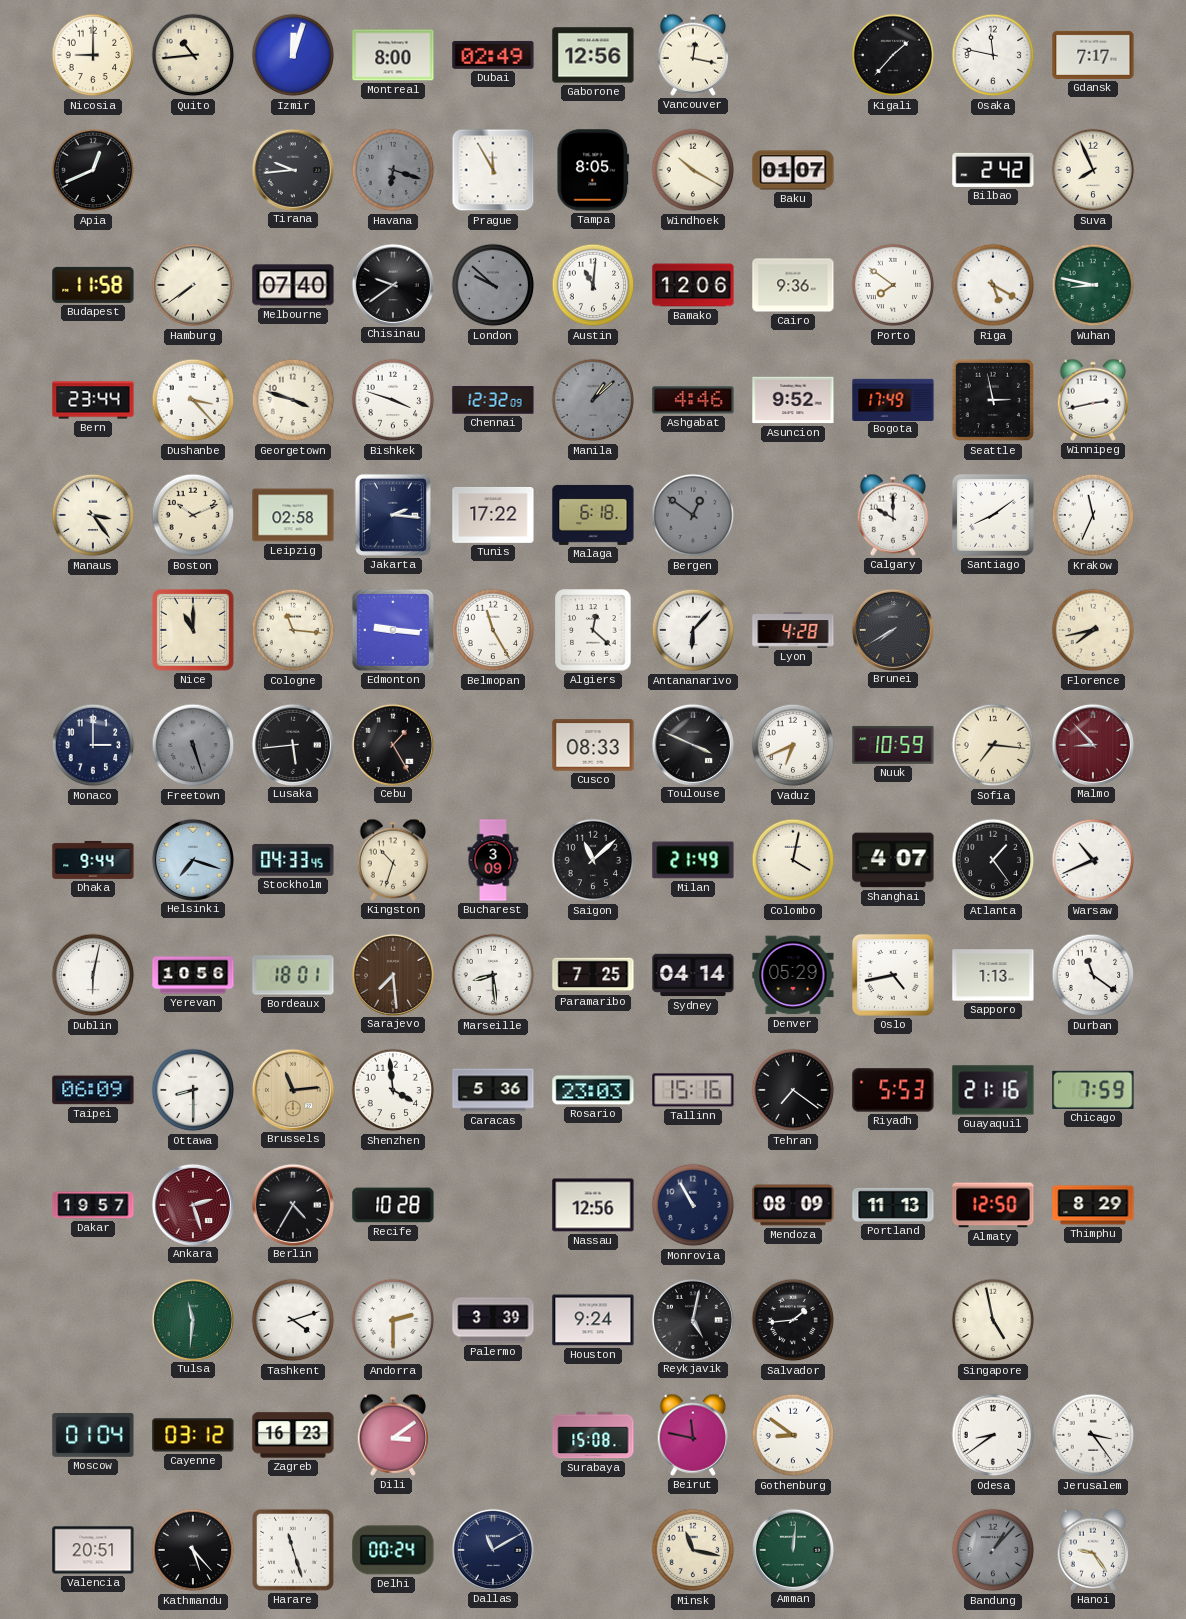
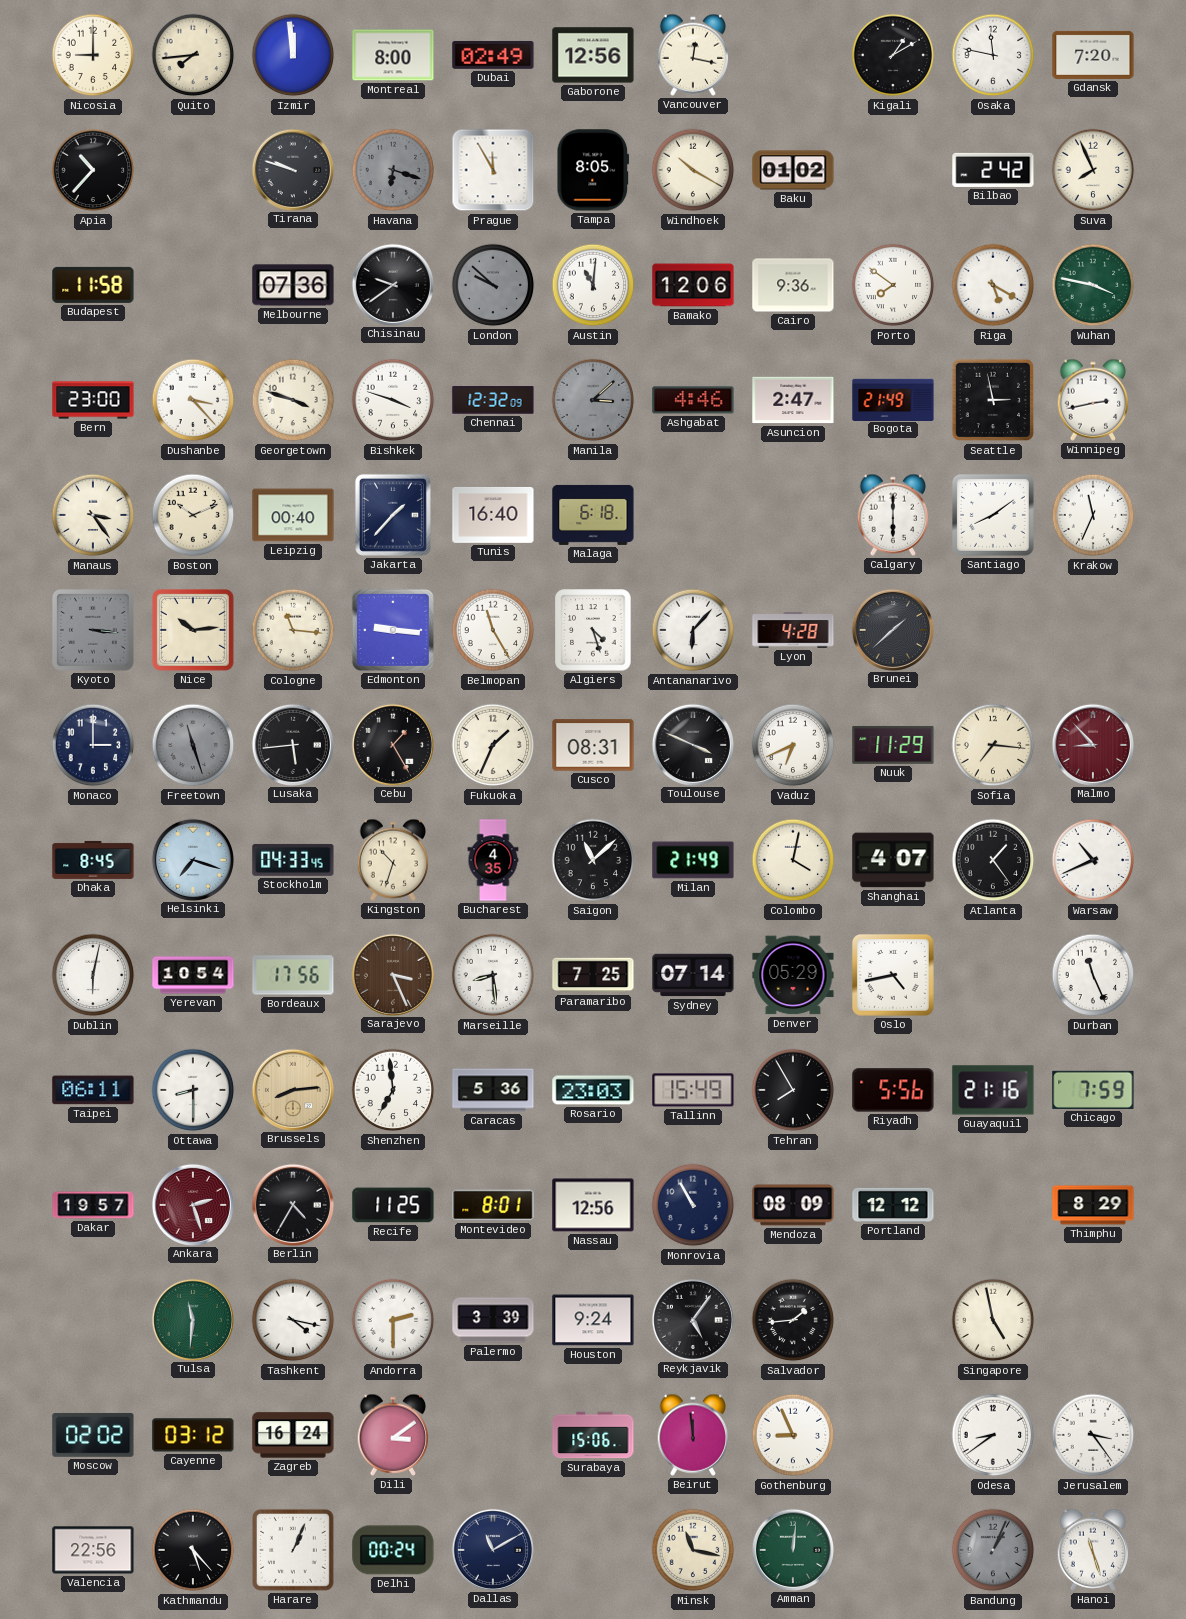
Quito: 10:44 -> 7:44 (193, 55)
Izmir: 12:03 -> 11:59 (293, 55)
Kigali: 1:37 -> 1:10 (893, 55)
Gdansk: 7:17 -> 7:20 (1093, 55)
Apia: 12:41 -> 10:37 (93, 170)
Tirana: 9:44 -> 9:48 (292, 169)
Baku: 01:07 -> 01:02 (793, 170)
Hamburg: 7:39 -> none (193, 285)
Melbourne: 07:40 -> 07:36 (293, 285)
Wuhan: 8:47 -> 3:47 (1093, 285)
Bern: 23:44 -> 23:00 (93, 400)
Manila: 1:08 -> 3:08 (593, 400)
Asuncion: 9:52 -> 2:47 (793, 400)
Bogota: 17:49 -> 21:49 (893, 399)
Leipzig: 02:58 -> 00:40 (293, 515)
Jakarta: 2:16 -> 1:37 (393, 515)
Tunis: 17:22 -> 16:40 (493, 515)
Bergen: 12:51 -> none (693, 515)
Calgary: 10:00 -> 6:00 (893, 515)
Kyoto: none -> 3:16 (93, 630)
Nice: 11:00 -> 10:14 (193, 630)
Algiers: 12:22 -> 4:27 (593, 630)
Brunei: 7:40 -> 1:38 (892, 629)
Florence: 7:43 -> none (1093, 630)
Freetown: 5:27 -> 11:27 (193, 745)
Fukuoka: none -> 1:34 (493, 745)
Cusco: 08:33 -> 08:31 (593, 745)
Nuuk: 10:59 -> 11:29 (893, 745)
Dhaka: 9:44 -> 8:45 (93, 860)
Bucharest: 3:09 -> 4:35 (493, 860)
Yerevan: 10:56 -> 10:54 (193, 975)
Bordeaux: 18:01 -> 17:56 (293, 975)
Sarajevo: 7:29 -> 3:26 (392, 974)
Sydney: 04:14 -> 07:14 (693, 975)
Sapporo: 1:13 -> none (993, 975)
Durban: 11:21 -> 11:26 (1093, 975)
Taipei: 06:09 -> 06:11 (93, 1090)
Brussels: 11:14 -> 8:14 (292, 1089)
Shenzhen: 3:59 -> 6:59 (393, 1090)
Tallinn: 15:16 -> 15:49 (693, 1090)
Tehran: 7:21 -> 7:55 (793, 1090)
Riyadh: 5:53 -> 5:56 (893, 1090)
Recife: 10:28 -> 11:25 (393, 1205)
Montevideo: none -> 8:01 (493, 1205)
Portland: 11:13 -> 12:12 (893, 1205)
Almaty: 12:50 -> none (993, 1205)
Tashkent: 4:12 -> 4:17 (293, 1320)
Reykjavik: 5:02 -> 5:06 (692, 1319)
Moscow: 01:04 -> 02:02 (93, 1435)
Zagreb: 16:23 -> 16:24 (293, 1435)
Surabaya: 15:08 -> 15:06 (593, 1435)
Beirut: 11:47 -> 11:59 (693, 1435)
Gothenburg: 8:51 -> 8:56 (793, 1435)
Valencia: 20:51 -> 22:56 (93, 1550)
Harare: 11:27 -> 1:04 (293, 1550)
Bandung: 1:07 -> 1:04 (993, 1550)
Hanoi: 9:24 -> 11:27 (1093, 1550)
